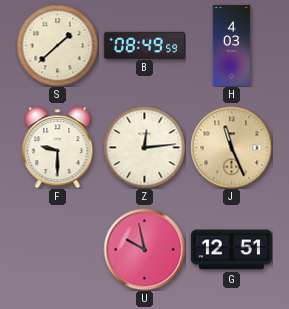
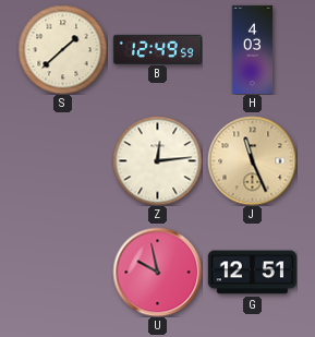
B: 08:49 -> 12:49 (157, 49)
F: 9:30 -> none (58, 147)
